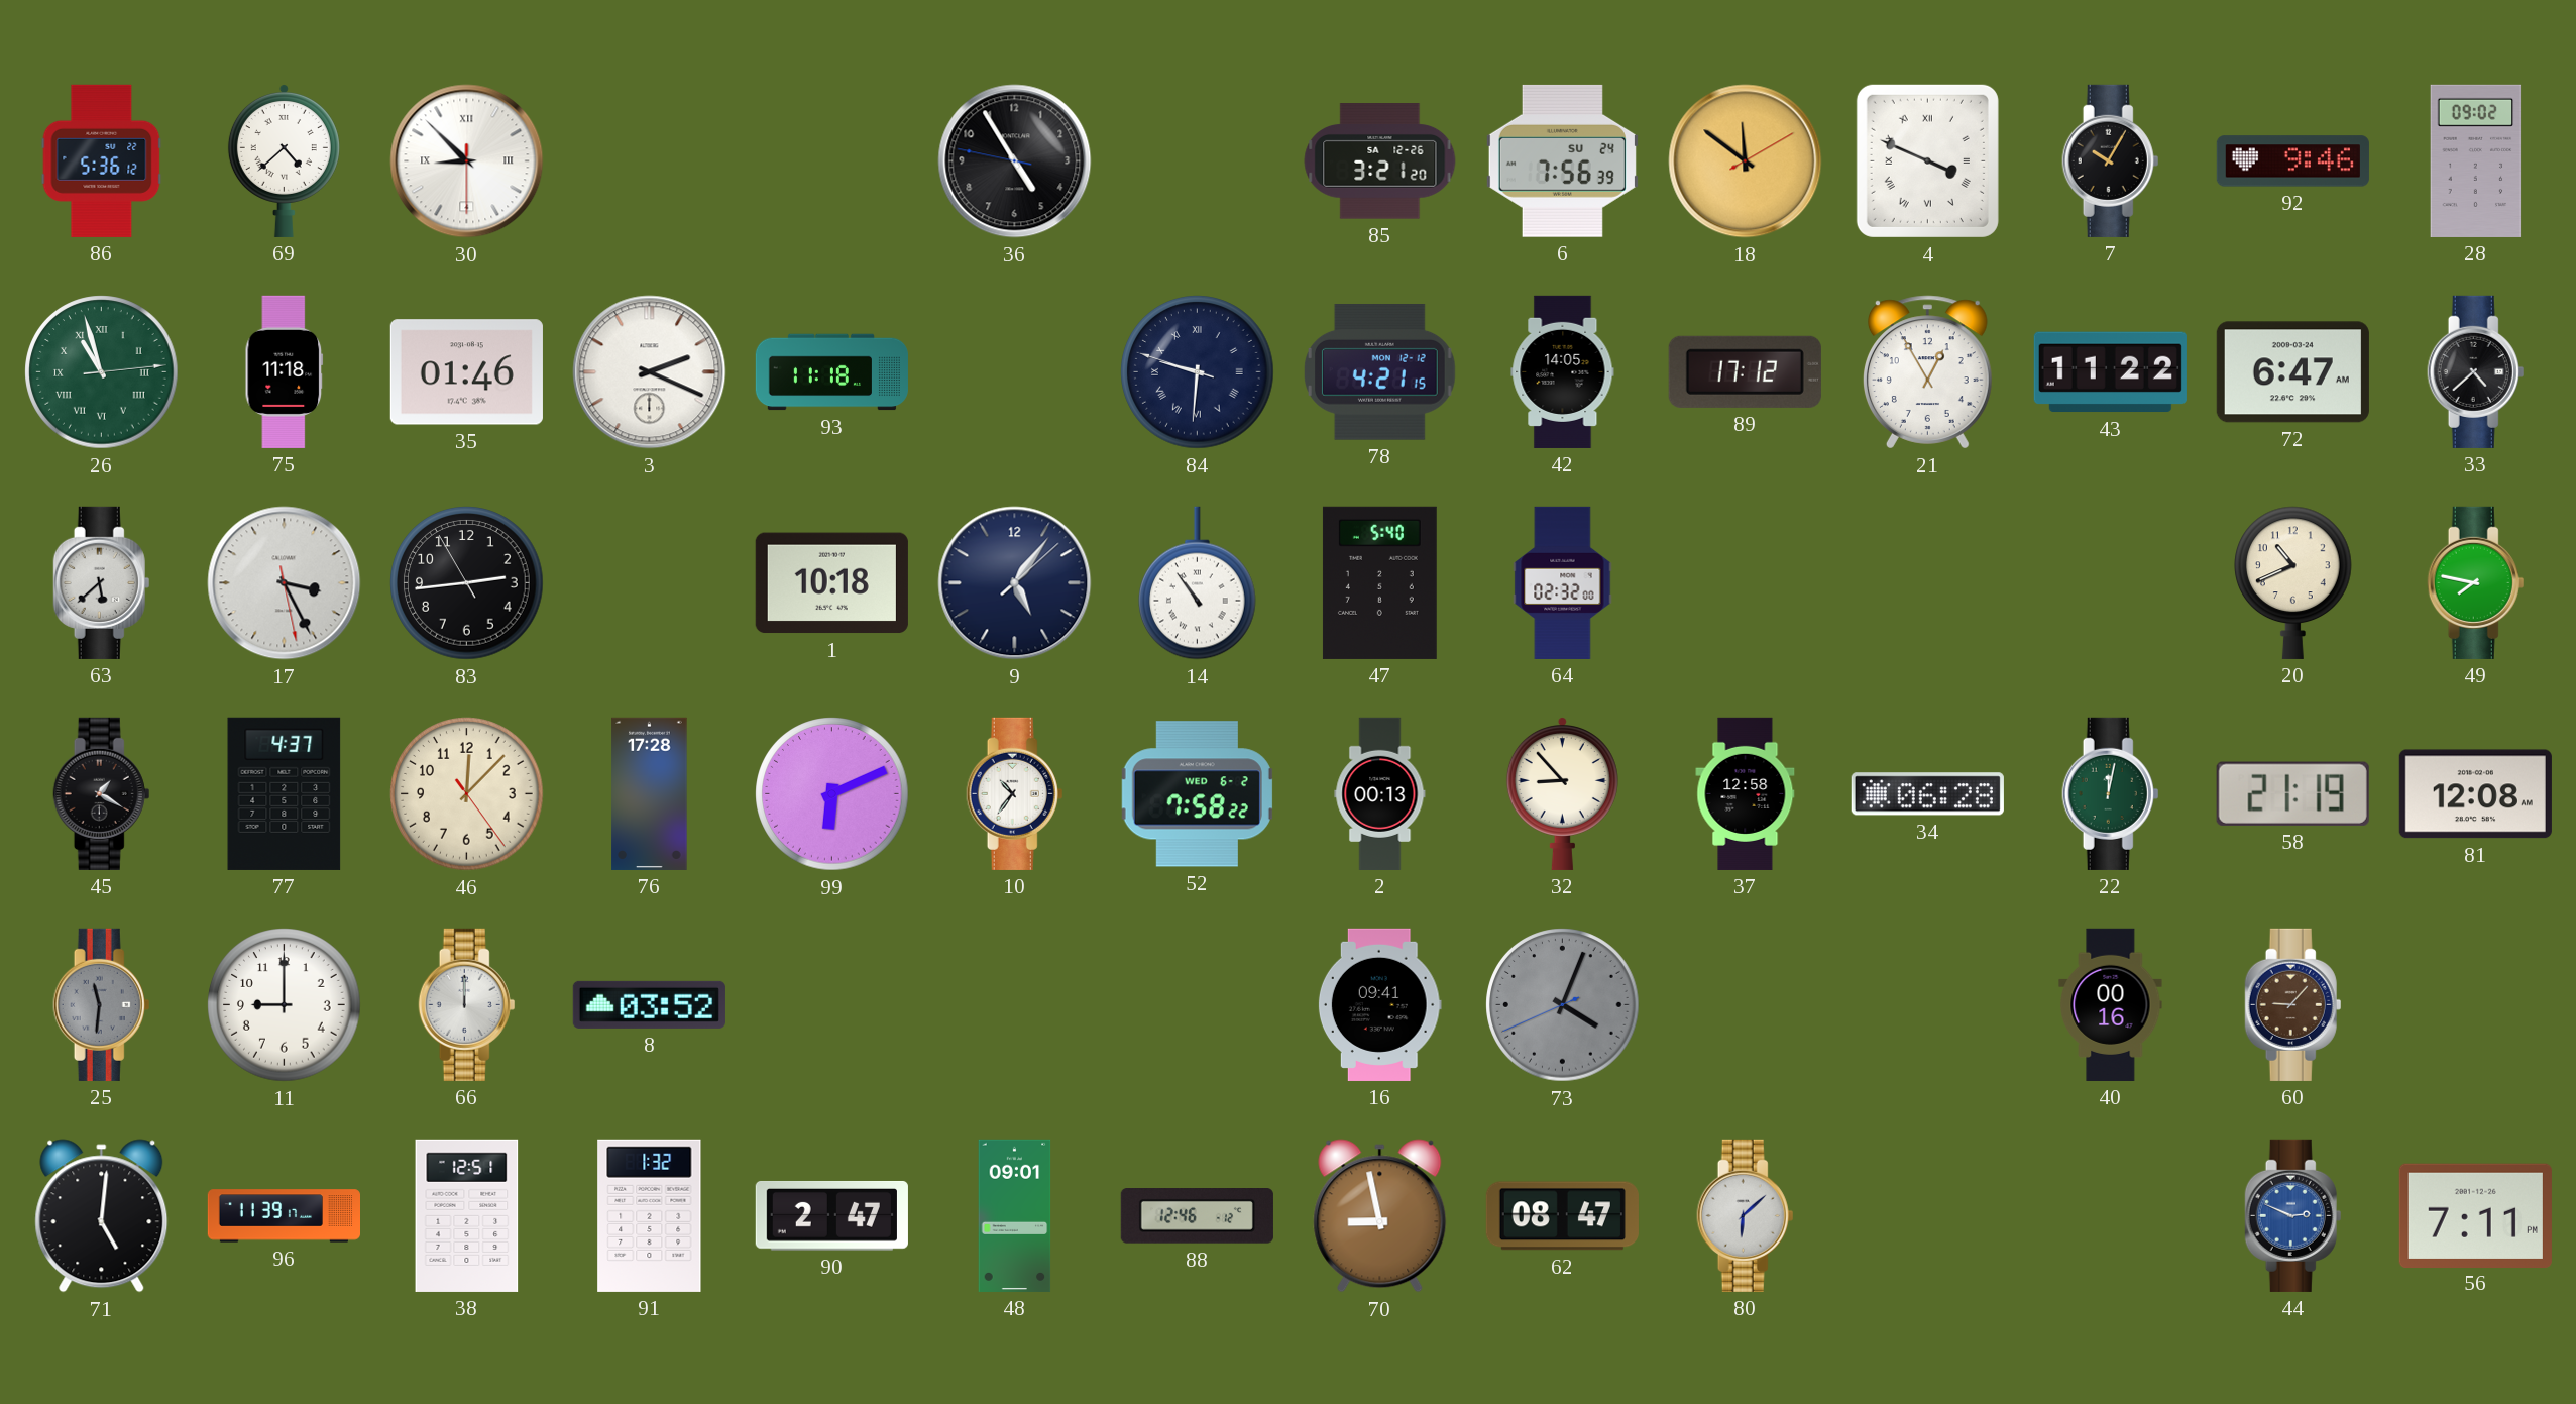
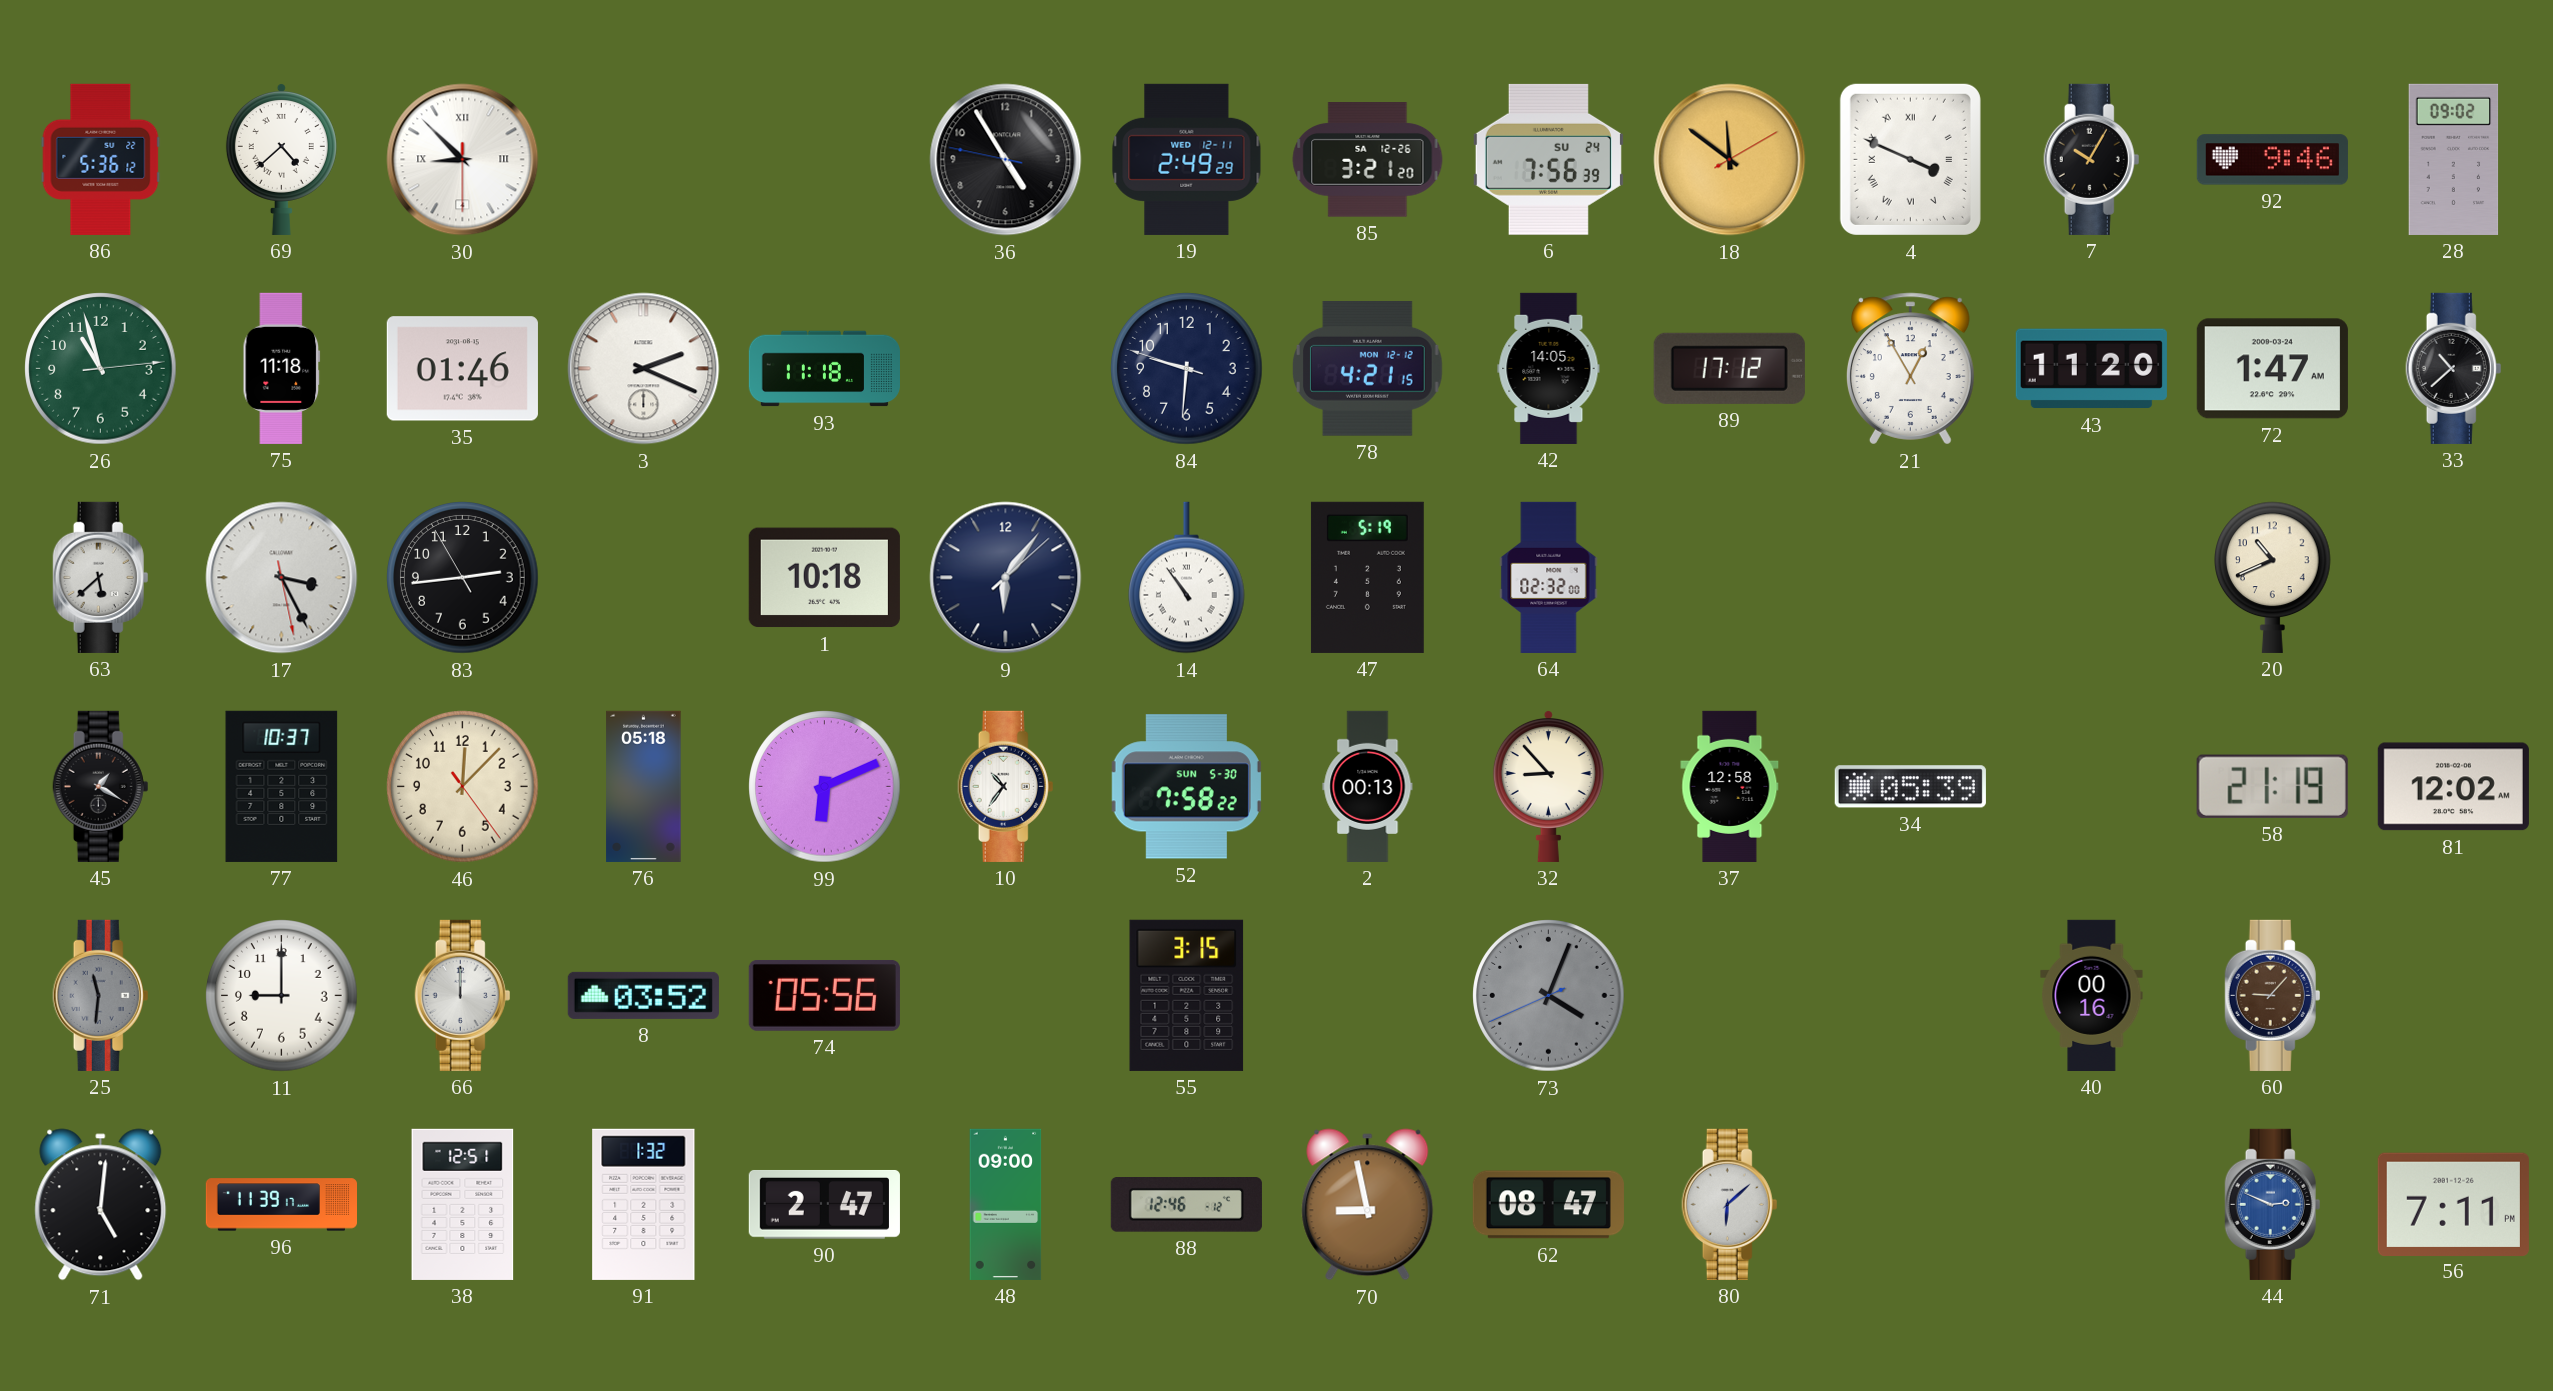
19: none -> 2:49 (1187, 159)
26 numerals: Roman -> Arabic (101, 369)
84 numerals: Roman -> Arabic (1187, 369)
43: 11:22 -> 11:20 (2091, 369)
72: 6:47 -> 1:47 (2272, 369)
33: 4:38 -> 10:38 (2454, 368)
9: 5:06 -> 6:06 (1006, 578)
47: 5:40 -> 5:19 (1367, 577)
49: 7:47 -> none (2476, 582)
77: 4:37 -> 10:37 (282, 786)
76: 17:28 -> 05:18 (644, 786)
52 date: WED 6-2 -> SUN 5-30 (1186, 787)
34: 06:28 -> 05:39 (1910, 787)
22: 12:02 -> none (2111, 793)
81: 12:08 -> 12:02 (2453, 787)
74: none -> 05:56 (824, 995)
55: none -> 3:15 (1187, 995)
16: 09:41 -> none (1379, 1004)
48: 09:01 -> 09:00 (1006, 1204)
